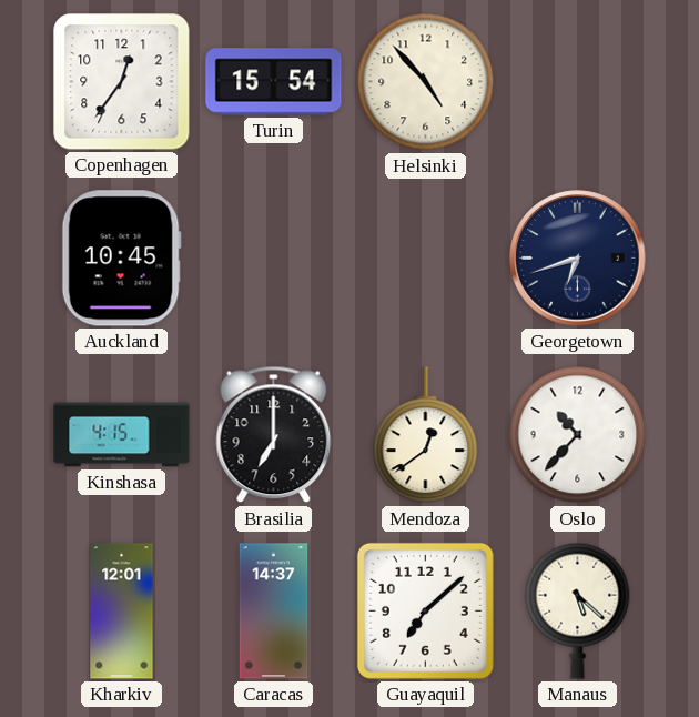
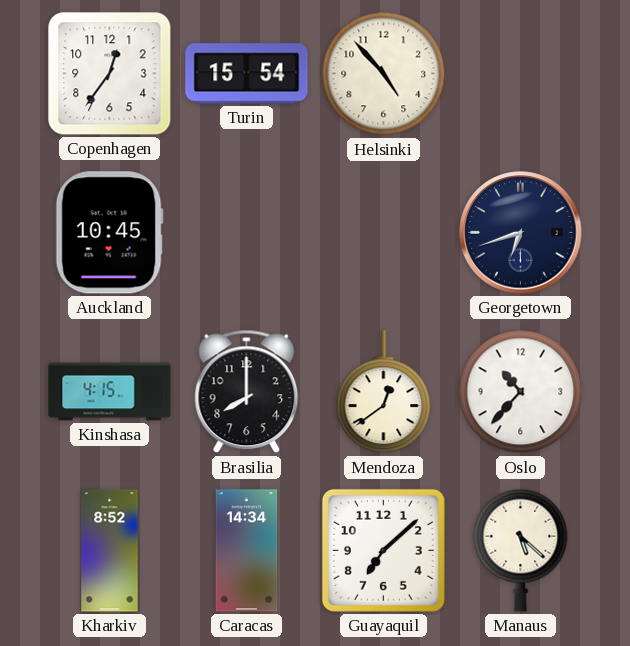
Brasilia: 7:00 -> 8:00 (247, 392)
Kharkiv: 12:01 -> 8:52 (110, 551)
Caracas: 14:37 -> 14:34 (247, 551)
